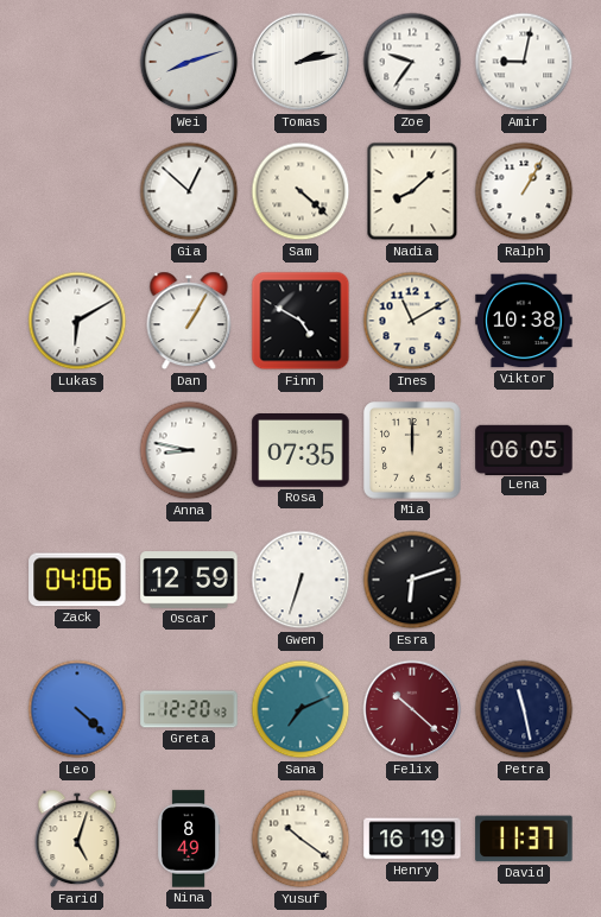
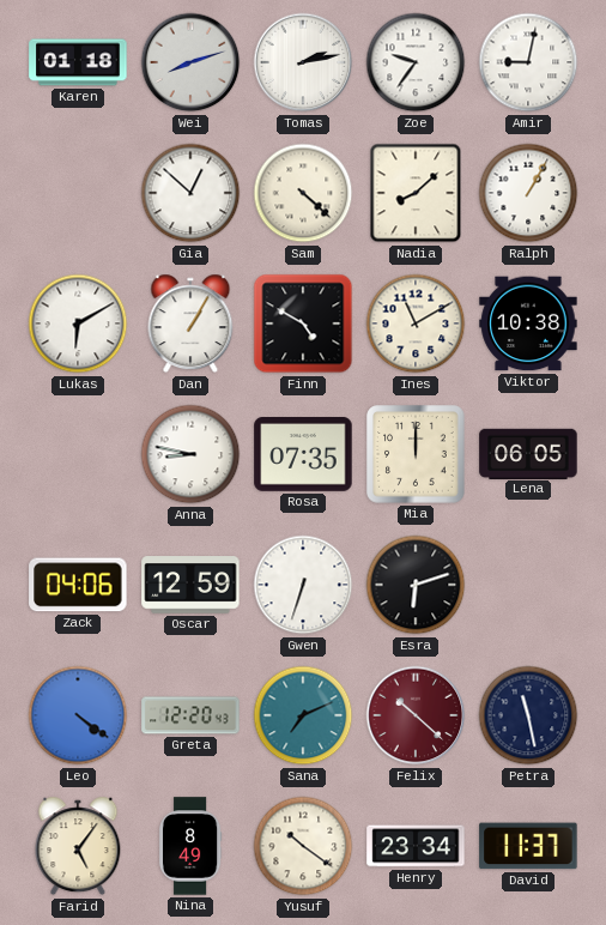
Karen: none -> 01:18 (78, 62)
Leo: 4:22 -> 4:21 (78, 715)
Farid: 5:03 -> 5:06 (78, 846)
Henry: 16:19 -> 23:34 (416, 846)
